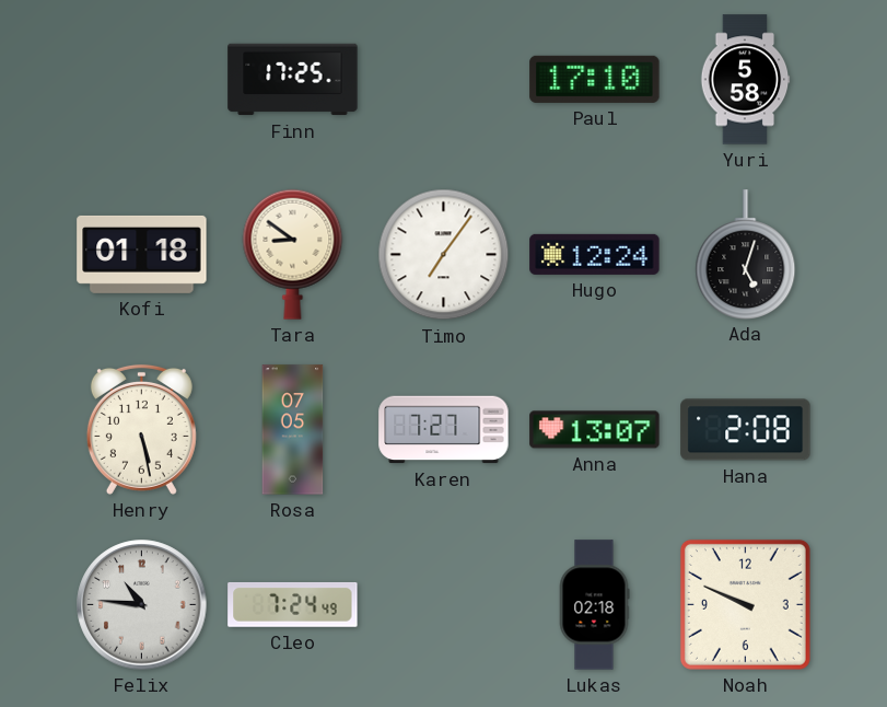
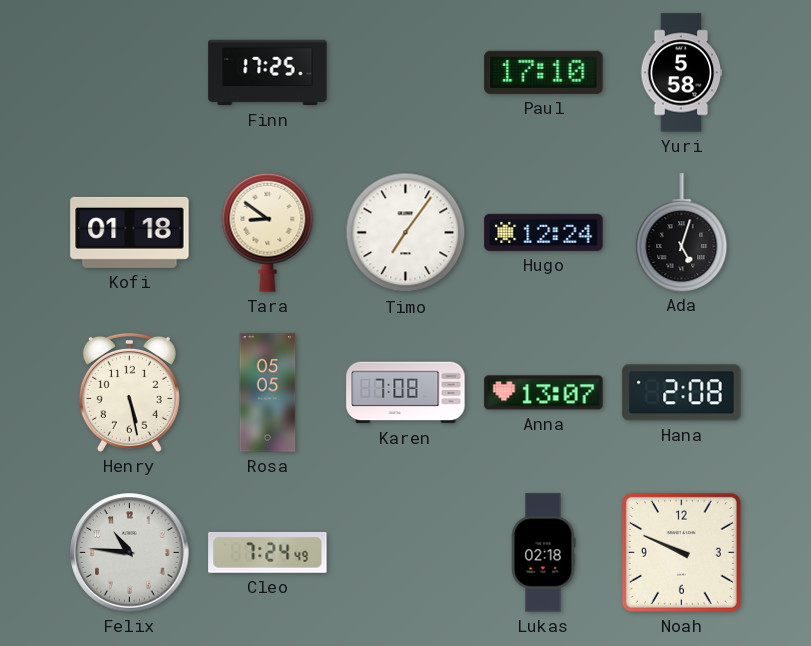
Rosa: 07:05 -> 05:05 (268, 393)
Karen: 7:27 -> 7:08 (406, 393)
